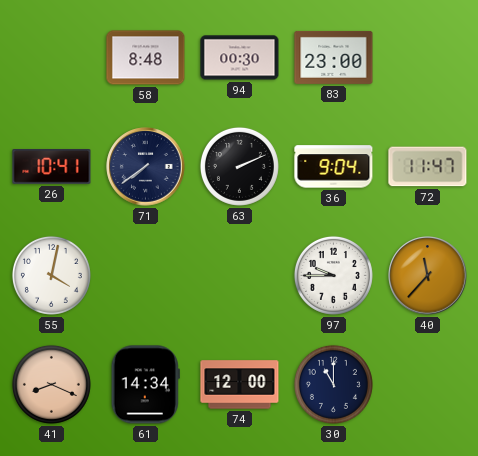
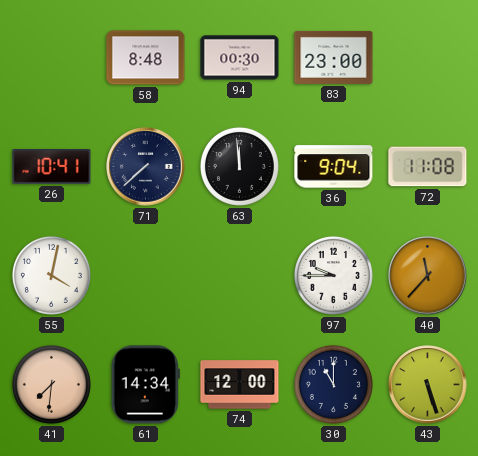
71: 7:39 -> 7:38 (146, 167)
63: 2:11 -> 11:59 (239, 166)
72: 11:47 -> 11:08 (428, 167)
41: 8:19 -> 7:31 (51, 384)
43: none -> 5:27 (428, 385)
